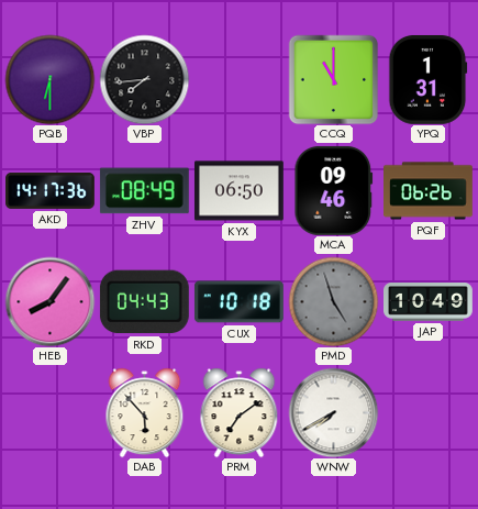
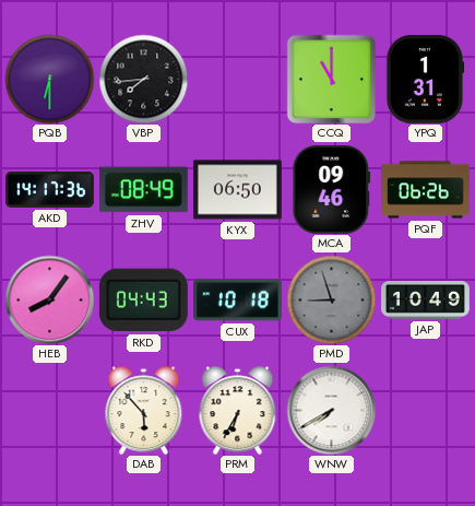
PMD: 4:57 -> 8:57 (331, 299)
PRM: 7:09 -> 6:35 (238, 410)
